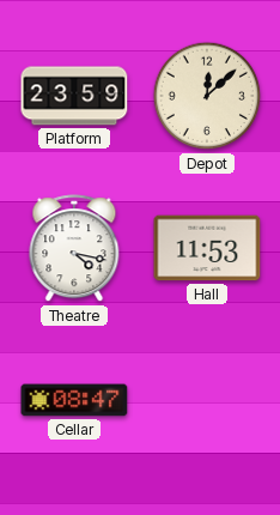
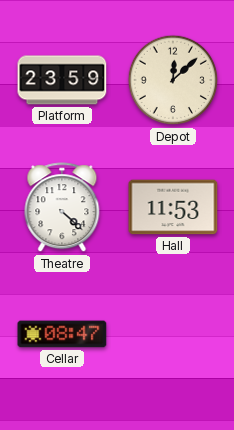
Theatre: 4:17 -> 4:22 (62, 208)
